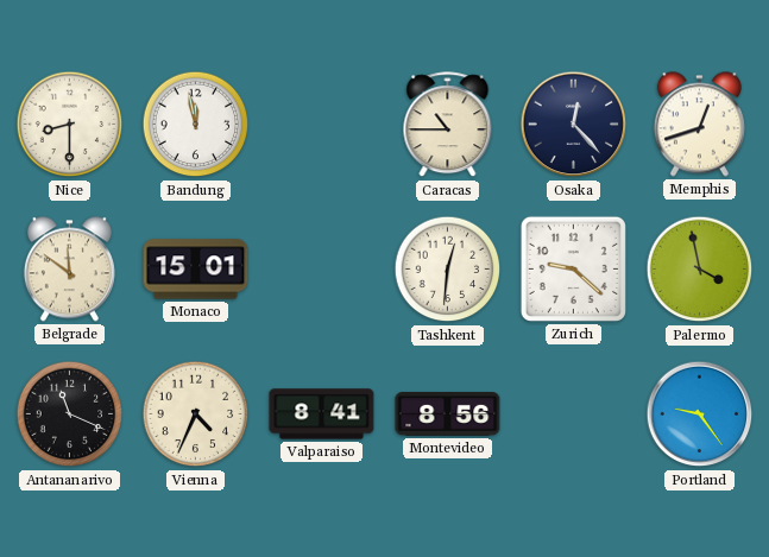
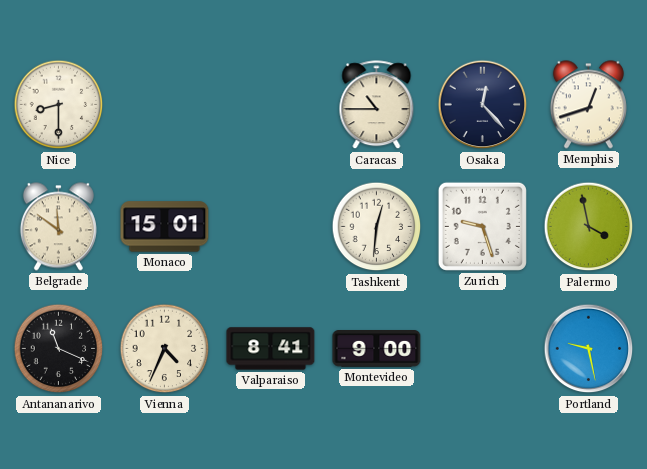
Bandung: 11:58 -> none (196, 125)
Zurich: 9:22 -> 9:27 (482, 226)
Montevideo: 8:56 -> 9:00 (377, 349)
Portland: 9:24 -> 9:28 (589, 349)
